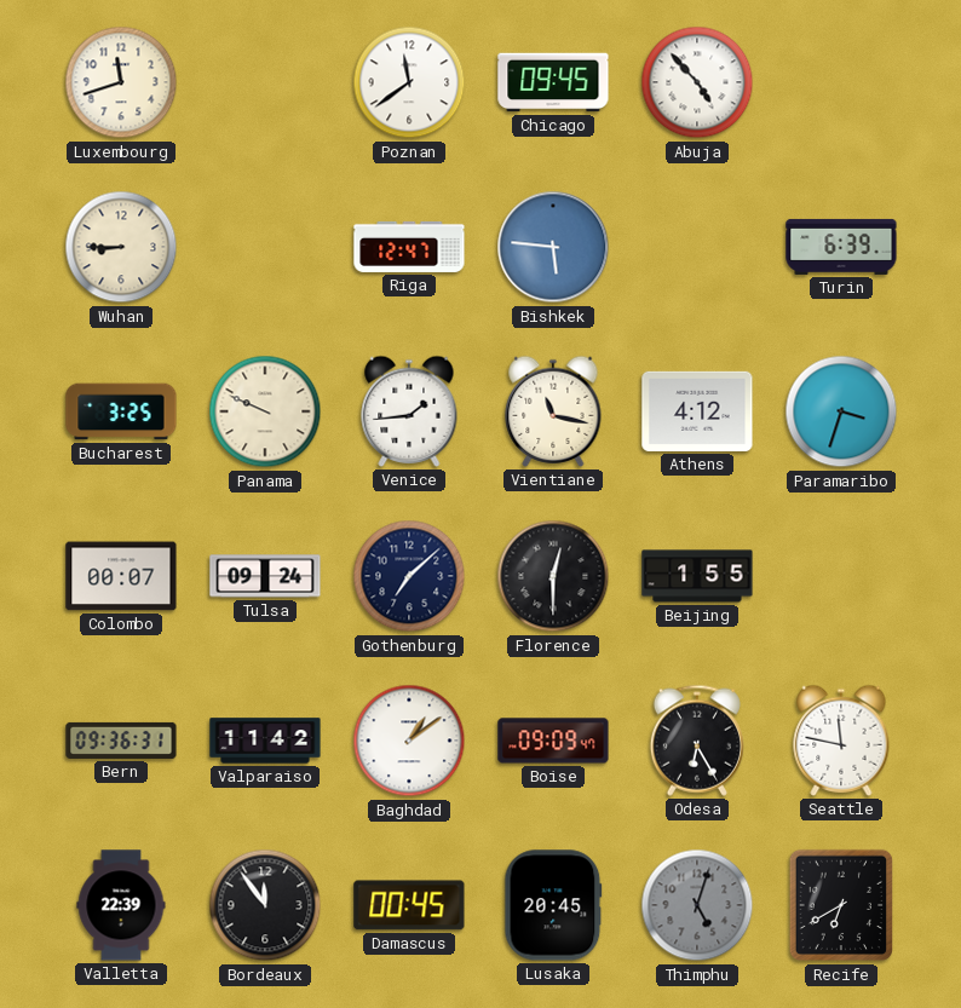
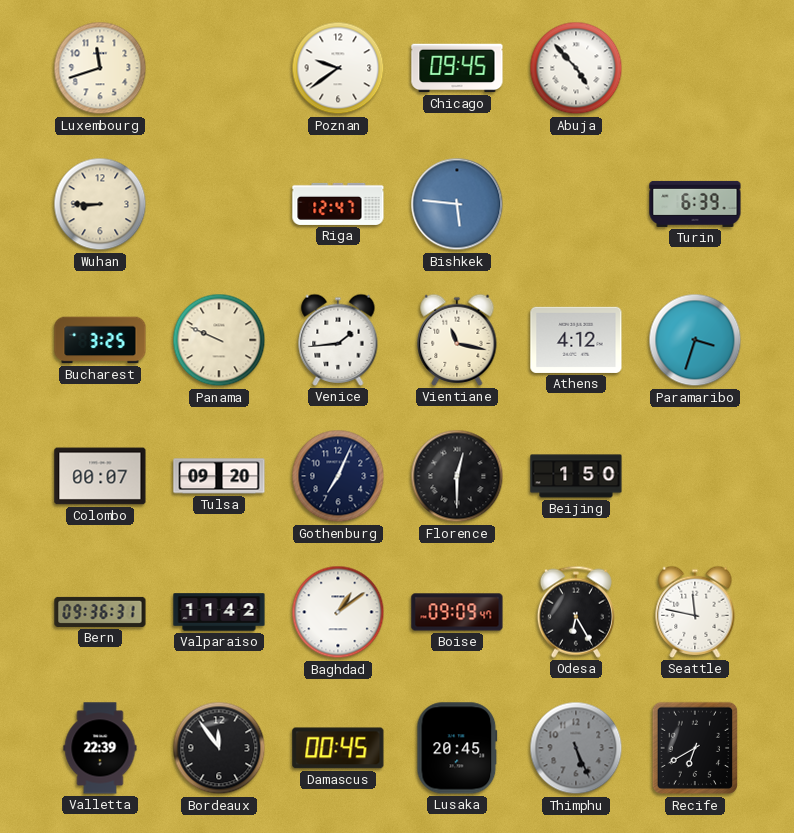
Poznan: 11:39 -> 9:39 (338, 68)
Tulsa: 09:24 -> 09:20 (219, 476)
Gothenburg: 7:08 -> 7:04 (338, 476)
Beijing: 1:55 -> 1:50 (576, 476)
Thimphu: 5:03 -> 5:26 (576, 748)
